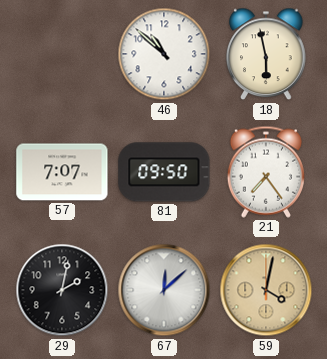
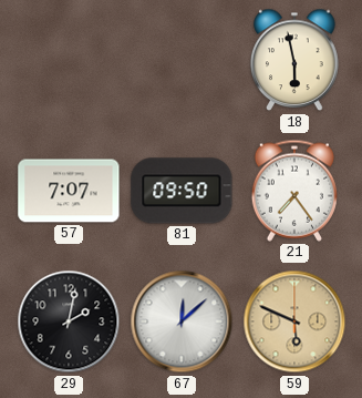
46: 10:52 -> none (164, 54)
59: 4:02 -> 5:49 (294, 322)
